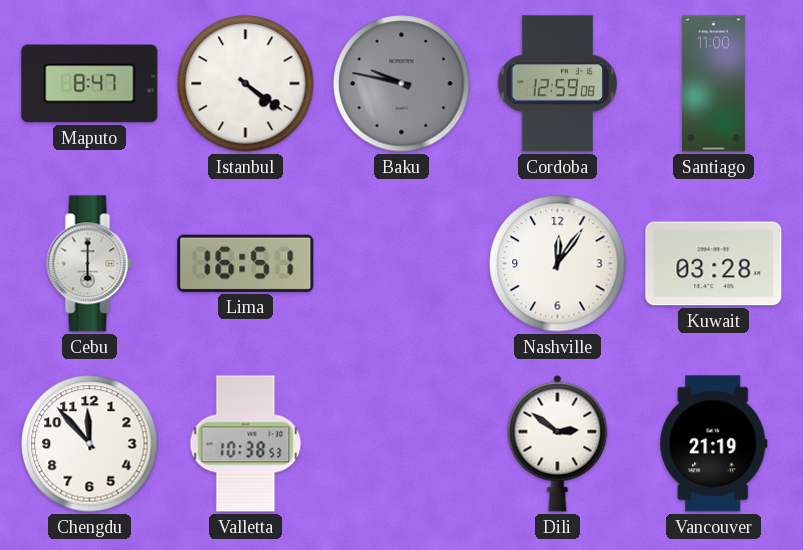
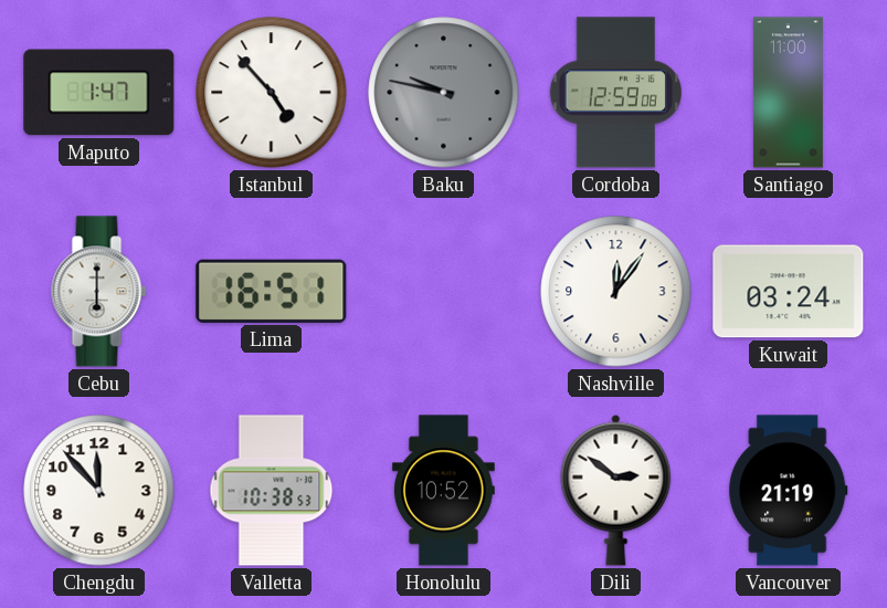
Maputo: 8:47 -> 1:47 (99, 93)
Istanbul: 4:21 -> 4:53 (272, 93)
Kuwait: 03:28 -> 03:24 (789, 292)
Honolulu: none -> 10:52 (443, 491)
